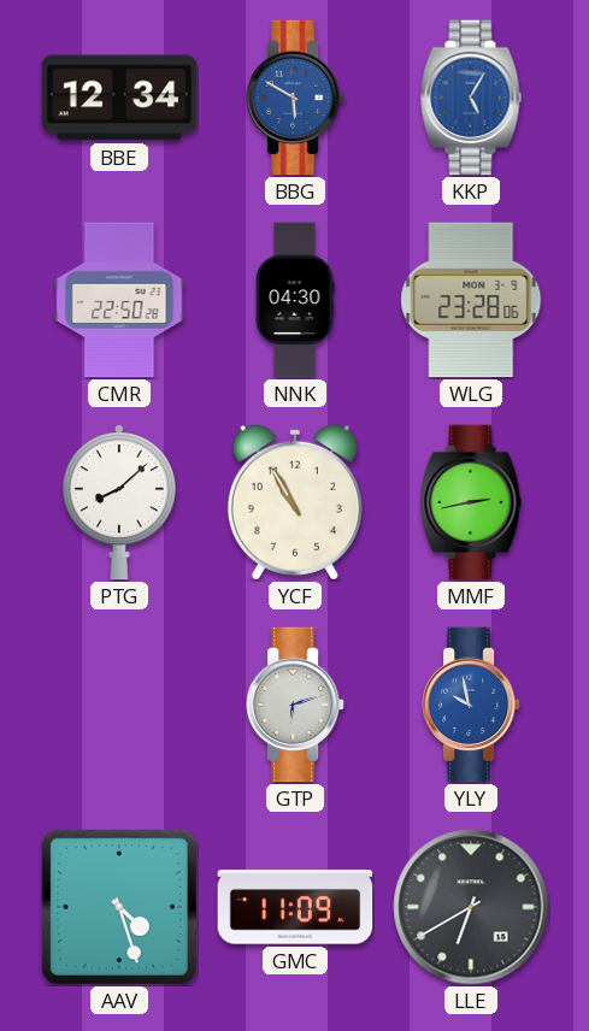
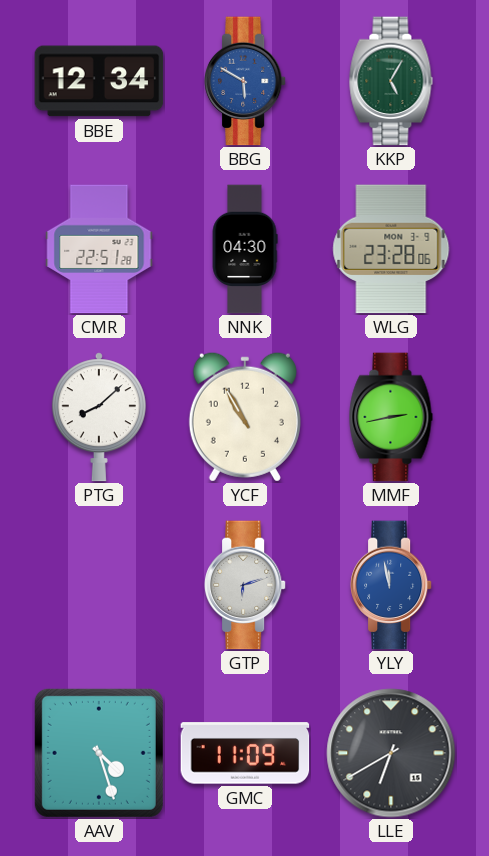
KKP dial: blue -> green (391, 81)
CMR: 22:50 -> 22:51 (99, 249)
YLY: 9:58 -> 11:58 (391, 585)
